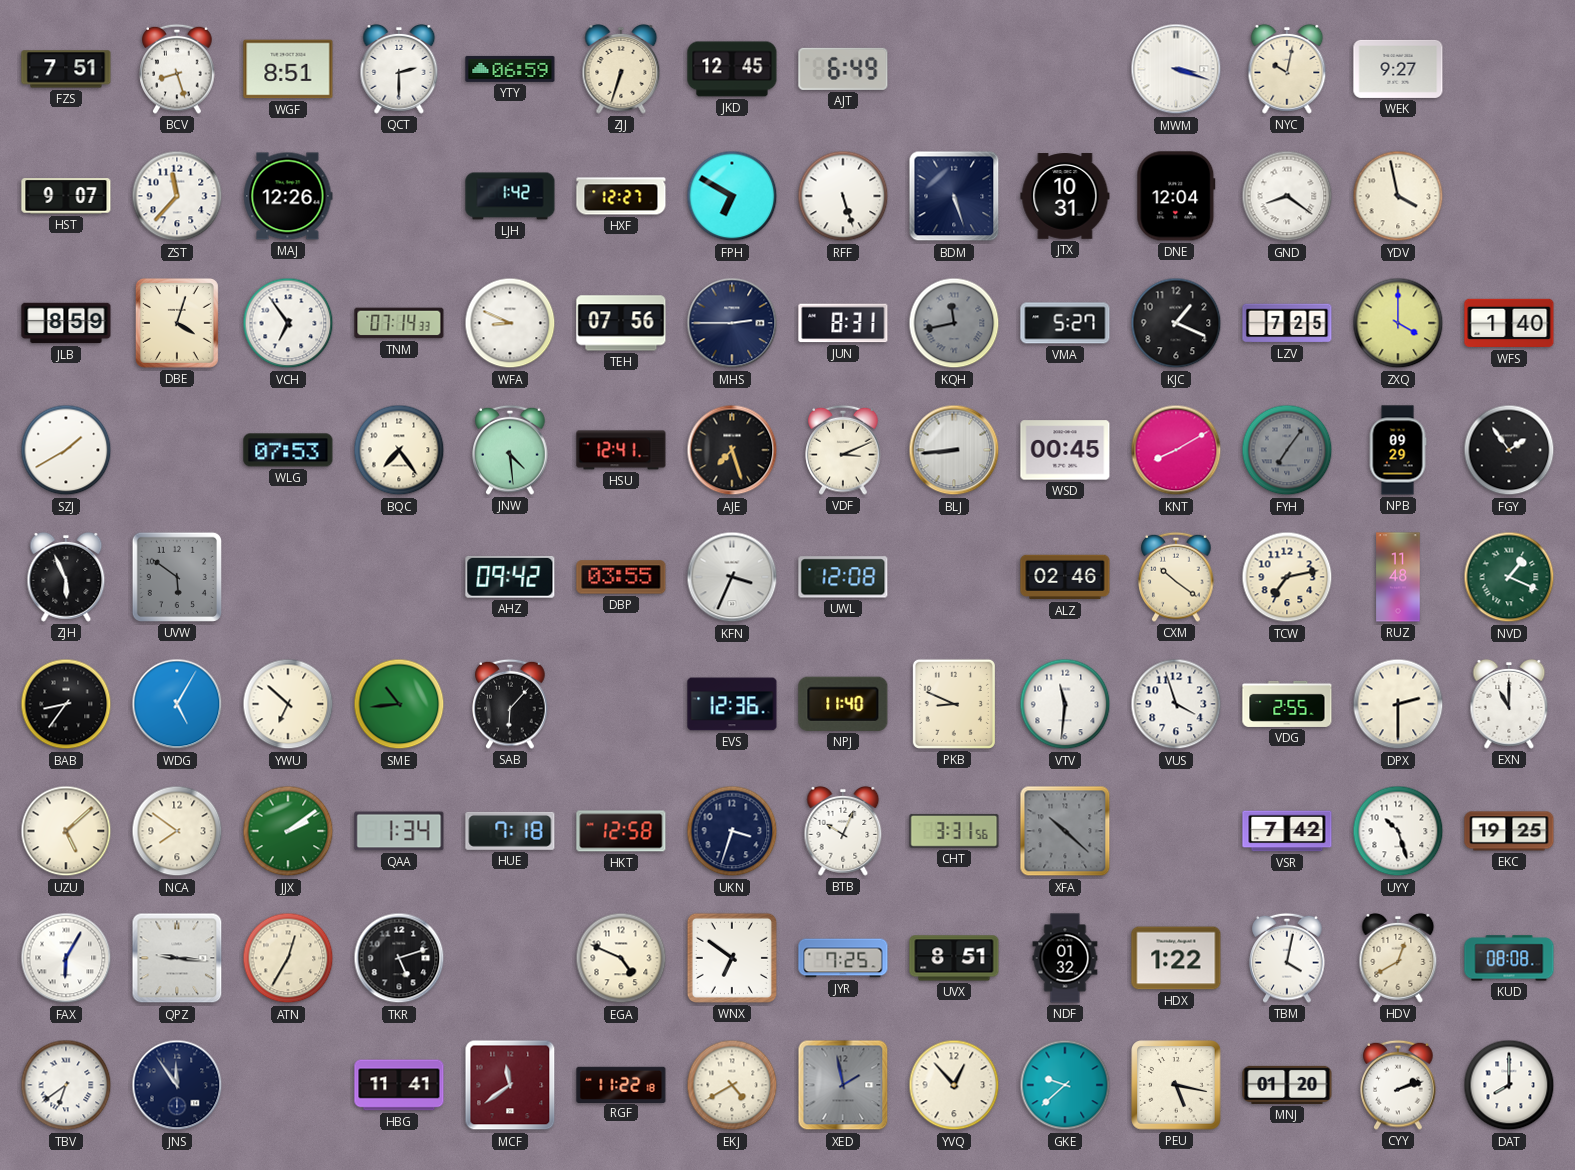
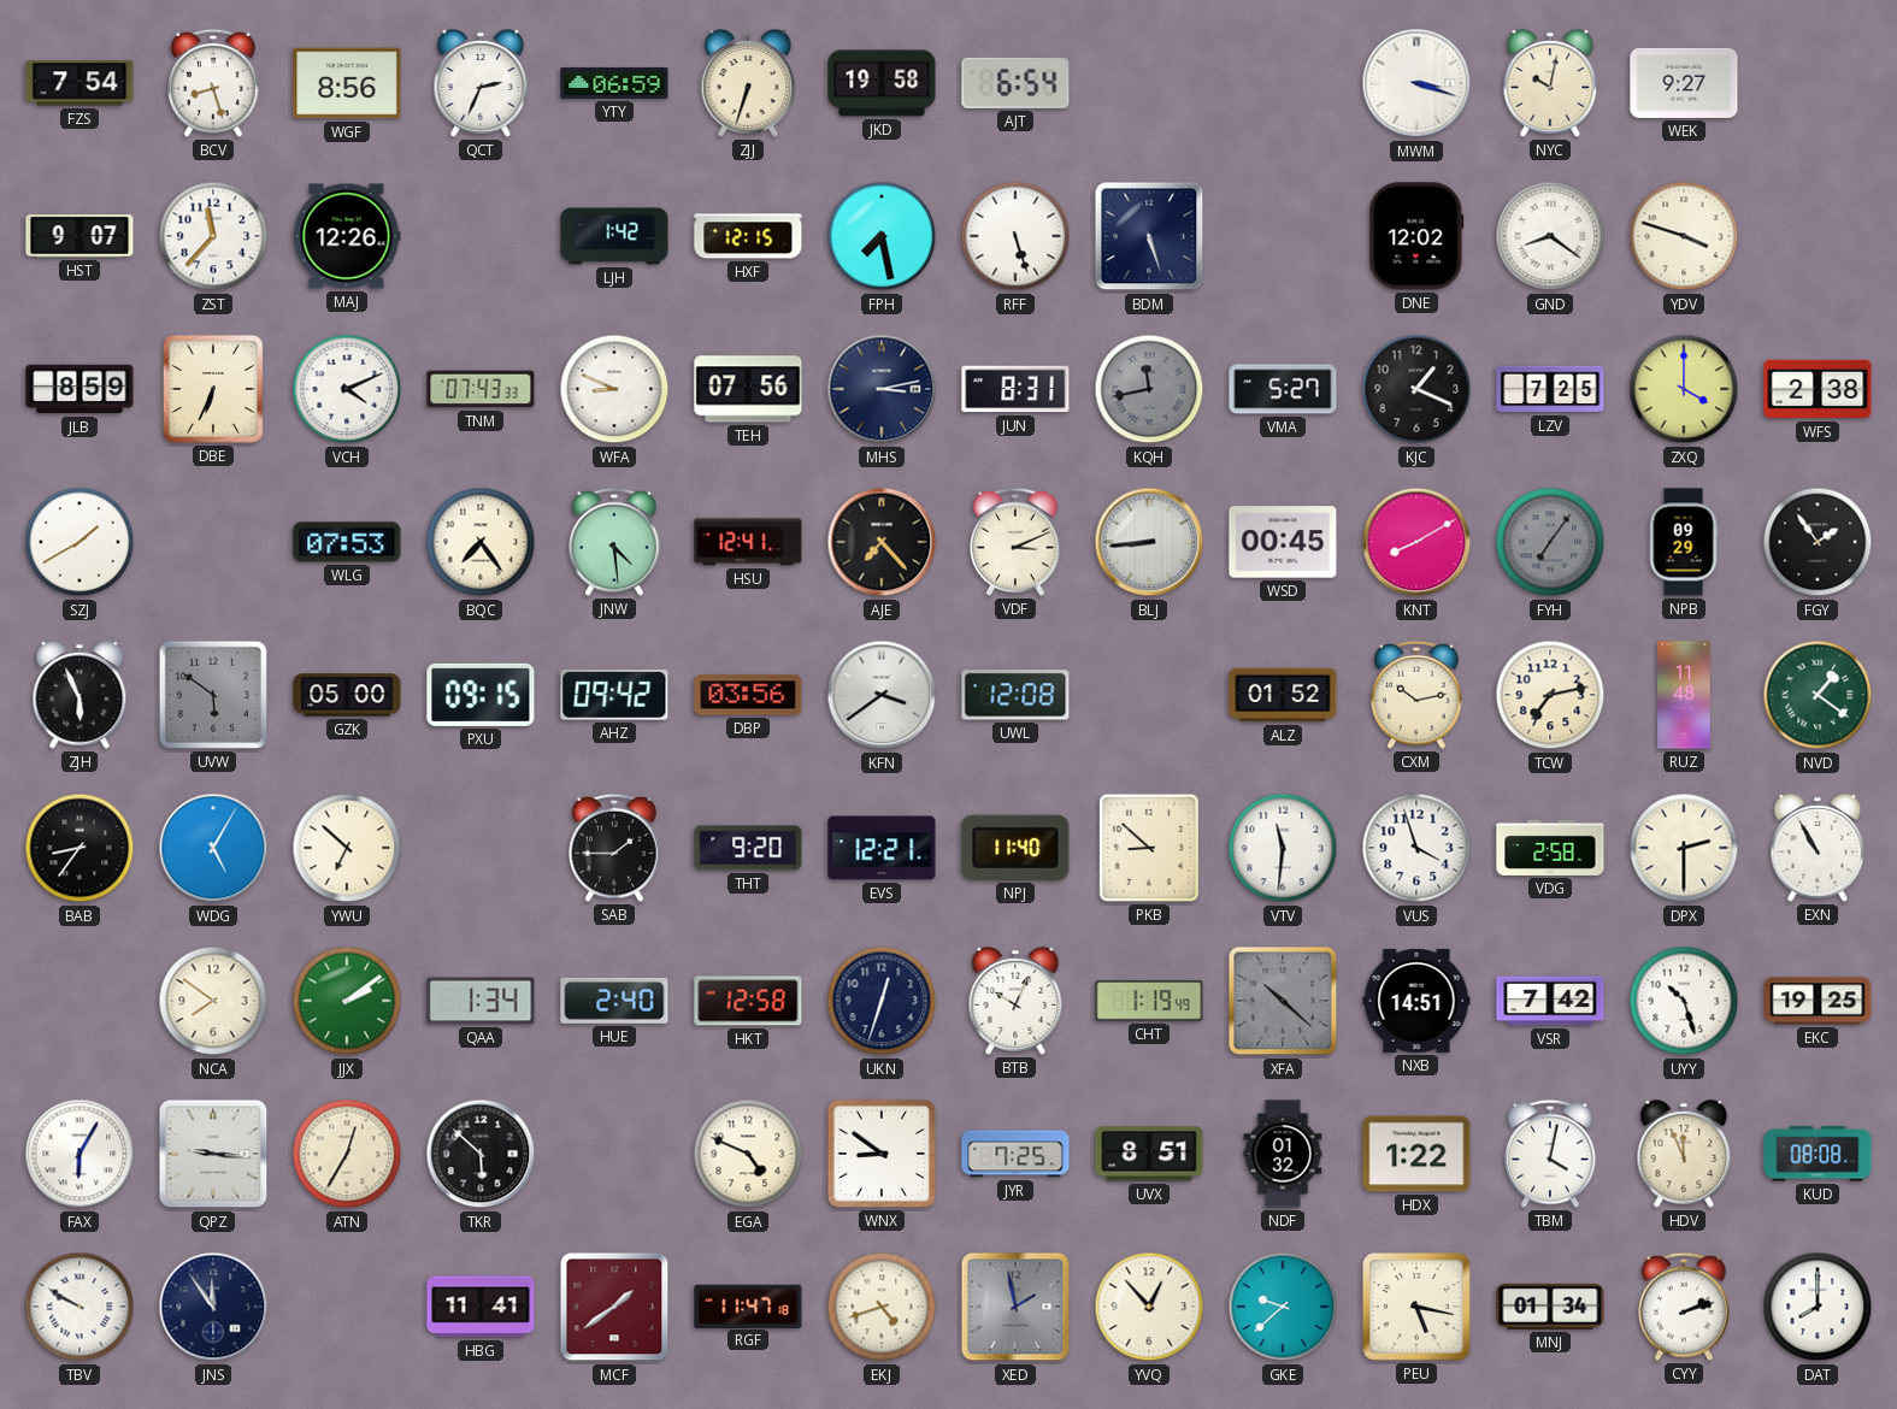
FZS: 7:51 -> 7:54 (79, 83)
WGF: 8:51 -> 8:56 (347, 83)
QCT: 2:30 -> 2:34 (481, 83)
JKD: 12:45 -> 19:58 (882, 83)
AJT: 6:49 -> 6:54 (1015, 83)
HXF: 12:27 -> 12:15 (748, 236)
FPH: 6:50 -> 7:28 (882, 236)
JTX: 10:31 -> none (1065, 196)
DNE: 12:04 -> 12:02 (1416, 236)
YDV: 3:58 -> 3:48 (1684, 236)
DBE: 4:03 -> 6:34 (213, 389)
VCH: 6:54 -> 4:11 (347, 389)
TNM: 07:14 -> 07:43 (481, 389)
MHS: 2:45 -> 3:13 (882, 389)
WFS: 1:40 -> 2:38 (1818, 389)
AJE: 7:27 -> 7:23 (882, 542)
GZK: none -> 05:00 (347, 695)
PXU: none -> 09:15 (481, 695)
DBP: 03:55 -> 03:56 (748, 695)
KFN: 3:34 -> 3:39 (882, 695)
ALZ: 02:46 -> 01:52 (1283, 695)
CXM: 10:21 -> 10:13 (1416, 695)
NVD: 1:19 -> 1:21 (1818, 695)
SME: 10:44 -> none (399, 704)
SAB: 6:07 -> 1:45 (614, 848)
THT: none -> 9:20 (748, 848)
EVS: 12:36 -> 12:21 (882, 848)
PKB: 8:49 -> 8:52 (1149, 848)
VDG: 2:55 -> 2:58 (1550, 848)
EXN: 11:00 -> 10:55 (1818, 848)
UZU: 5:08 -> none (66, 831)
HUE: 7:18 -> 2:40 (614, 1001)
UKN: 3:33 -> 12:33 (882, 1001)
CHT: 3:31 -> 1:19 (1149, 1001)
NXB: none -> 14:51 (1416, 1001)
TKR: 5:12 -> 5:52 (481, 1154)
WNX: 6:51 -> 8:51 (882, 1154)
HDV: 12:40 -> 11:56 (1684, 1154)
TBV: 6:39 -> 9:50 (79, 1307)
MCF: 11:39 -> 1:39 (614, 1307)
RGF: 11:22 -> 11:47 (748, 1305)
EKJ: 4:40 -> 4:42 (882, 1307)
MNJ: 01:20 -> 01:34 (1550, 1307)
